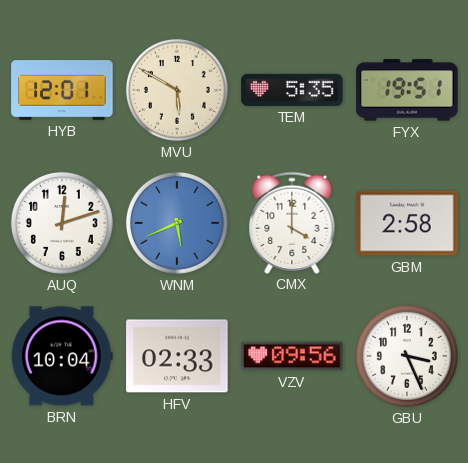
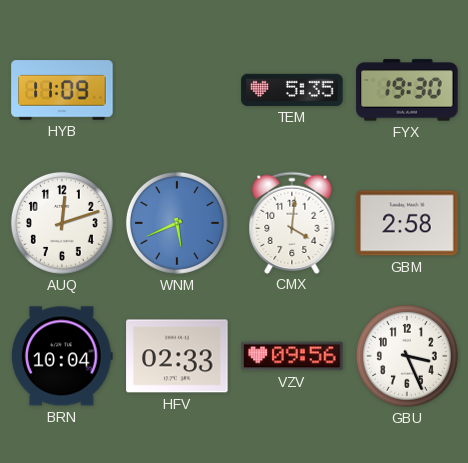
HYB: 12:01 -> 11:09 (62, 90)
MVU: 5:50 -> none (177, 90)
FYX: 19:51 -> 19:30 (407, 90)
CMX: 4:00 -> 4:01 (292, 222)
